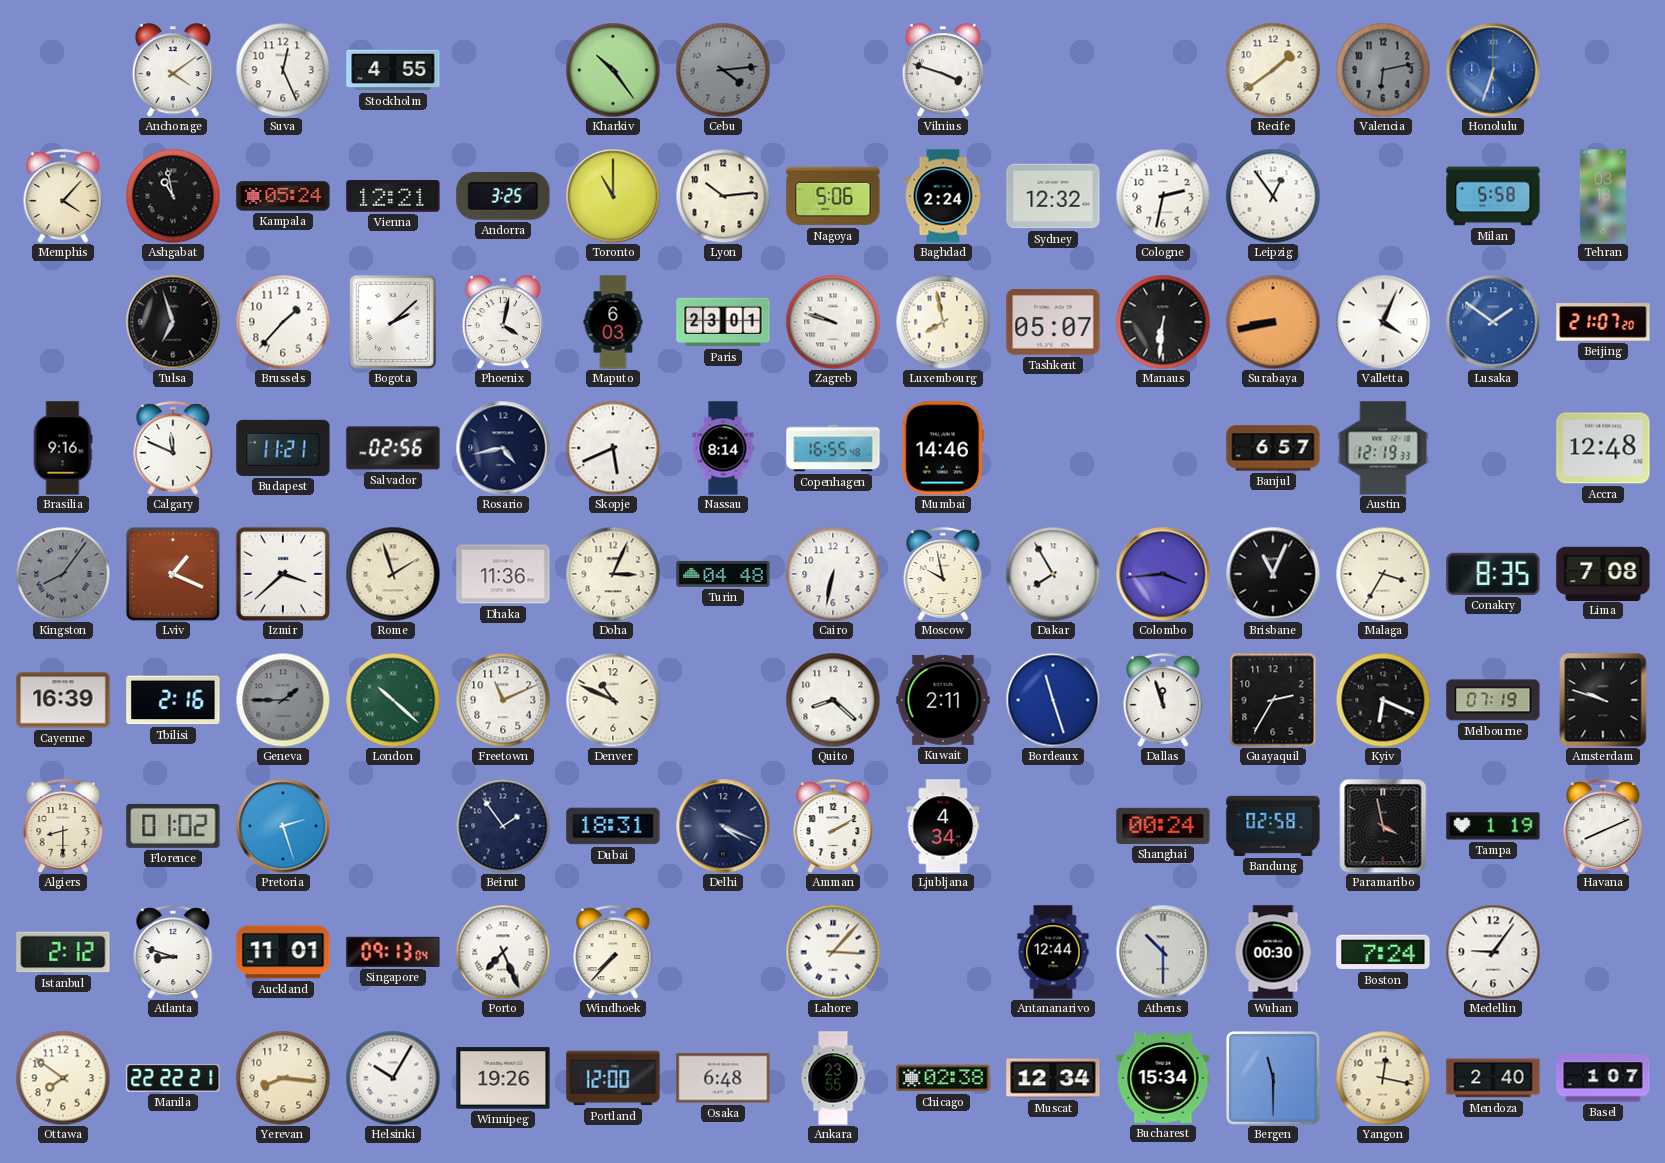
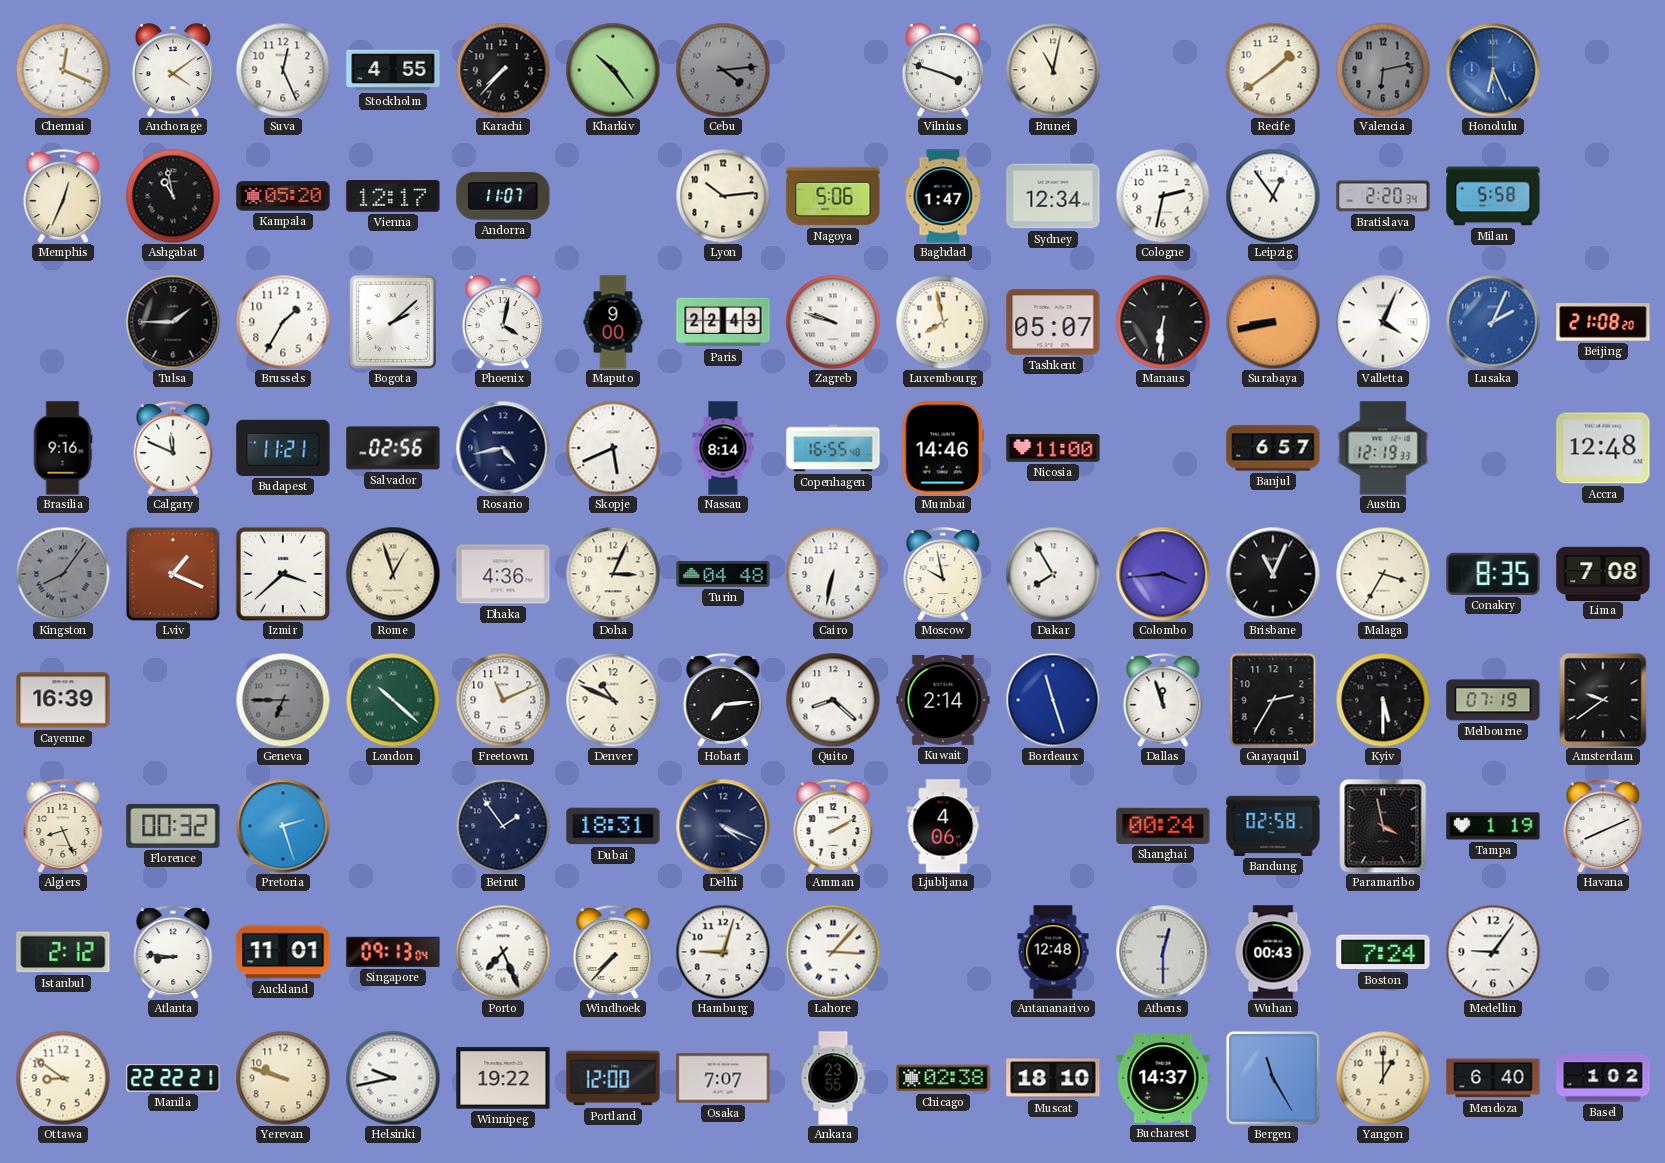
Chennai: none -> 12:19 (63, 70)
Karachi: none -> 7:37 (503, 70)
Brunei: none -> 11:02 (1053, 70)
Honolulu: 6:33 -> 6:26 (1493, 70)
Memphis: 4:07 -> 12:34 (63, 196)
Kampala: 05:24 -> 05:20 (283, 196)
Vienna: 12:21 -> 12:17 (393, 196)
Andorra: 3:25 -> 11:07 (503, 196)
Toronto: 11:00 -> none (613, 196)
Baghdad: 2:24 -> 1:47 (943, 196)
Sydney: 12:32 -> 12:34 (1053, 196)
Bratislava: none -> 2:20 (1383, 196)
Tehran: 03:18 -> none (1603, 196)
Tulsa: 6:57 -> 1:45 (173, 322)
Brussels: 1:37 -> 1:35 (283, 322)
Maputo: 6:03 -> 9:00 (613, 322)
Paris: 23:01 -> 22:43 (723, 322)
Lusaka: 1:51 -> 2:04 (1493, 322)
Beijing: 21:07 -> 21:08 (1603, 322)
Nicosia: none -> 11:00 (1053, 448)
Rome: 1:57 -> 12:57 (393, 574)
Dhaka: 11:36 -> 4:36 (503, 574)
Tbilisi: 2:16 -> none (173, 700)
Geneva: 1:45 -> 6:45 (283, 700)
Hobart: none -> 7:14 (723, 700)
Kuwait: 2:11 -> 2:14 (943, 700)
Kyiv: 6:19 -> 5:30 (1383, 700)
Amsterdam: 9:48 -> 9:39 (1603, 700)
Algiers: 8:30 -> 8:26 (63, 826)
Florence: 01:02 -> 00:32 (173, 826)
Ljubljana: 4:34 -> 4:06 (943, 826)
Atlanta: 8:48 -> 8:46 (173, 952)
Hamburg: none -> 9:03 (723, 952)
Antananarivo: 12:44 -> 12:48 (1053, 952)
Athens: 10:30 -> 12:30 (1163, 952)
Wuhan: 00:30 -> 00:43 (1273, 952)
Ottawa: 7:51 -> 8:51 (63, 1078)
Yerevan: 8:16 -> 9:48 (283, 1078)
Helsinki: 10:05 -> 9:43 (393, 1078)
Winnipeg: 19:26 -> 19:22 (503, 1078)
Osaka: 6:48 -> 7:07 (723, 1078)
Muscat: 12:34 -> 18:10 (1053, 1078)
Bucharest: 15:34 -> 14:37 (1163, 1079)
Bergen: 11:30 -> 11:25 (1273, 1078)
Yangon: 12:17 -> 1:00 (1383, 1078)
Mendoza: 2:40 -> 6:40 (1493, 1078)
Basel: 1:07 -> 1:02 (1603, 1078)
